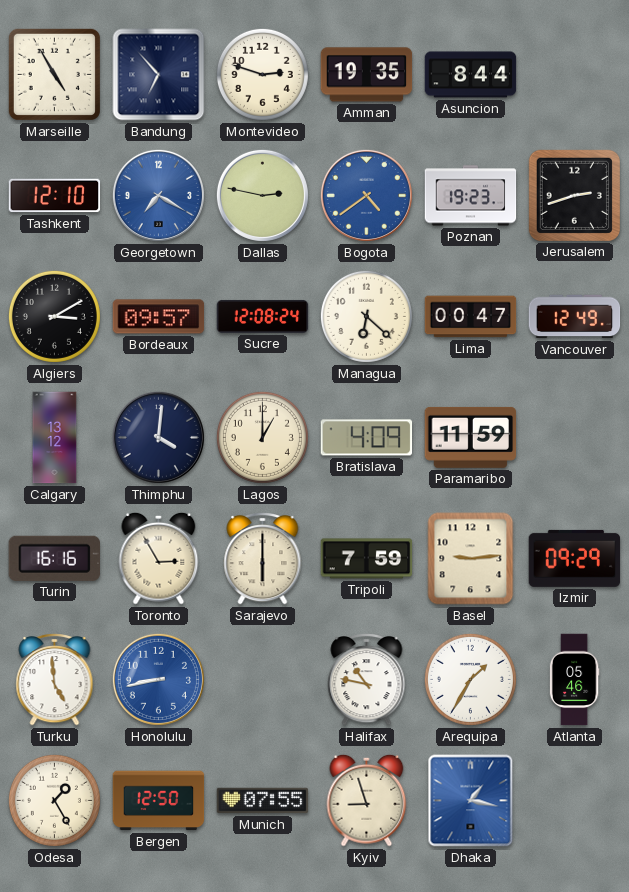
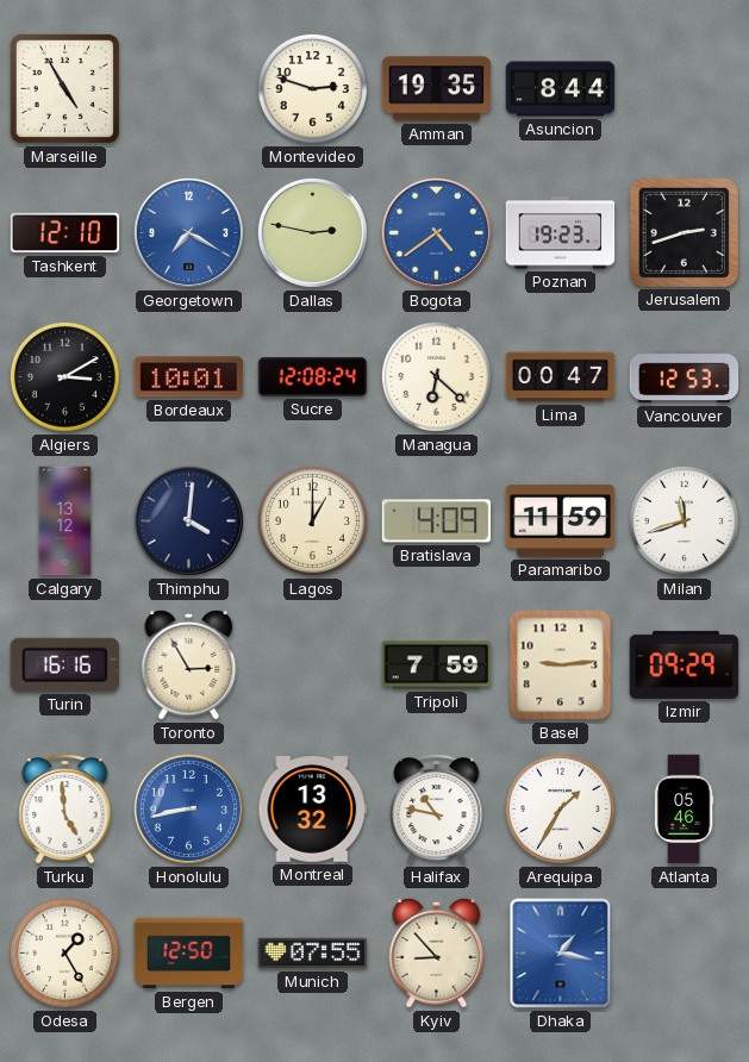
Bandung: 6:53 -> none (159, 75)
Bordeaux: 09:57 -> 10:01 (189, 377)
Vancouver: 12:49 -> 12:53 (685, 377)
Milan: none -> 11:42 (684, 520)
Sarajevo: 6:00 -> none (263, 559)
Montreal: none -> 13:32 (313, 810)
Kyiv: 8:57 -> 8:53 (437, 952)
